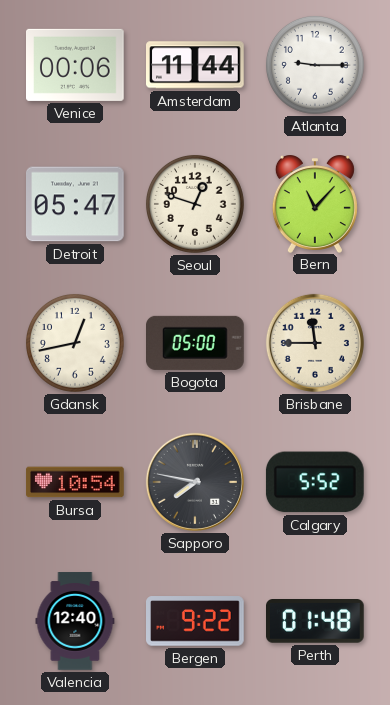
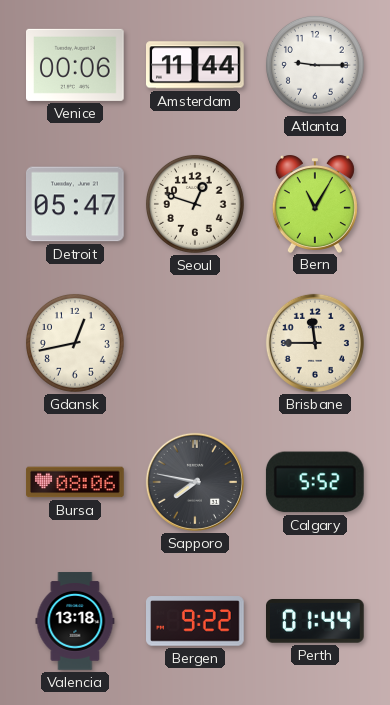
Bern: 11:07 -> 11:05 (315, 204)
Bogota: 05:00 -> none (196, 343)
Bursa: 10:54 -> 08:06 (75, 482)
Valencia: 12:40 -> 13:18 (75, 621)
Perth: 01:48 -> 01:44 (316, 622)
